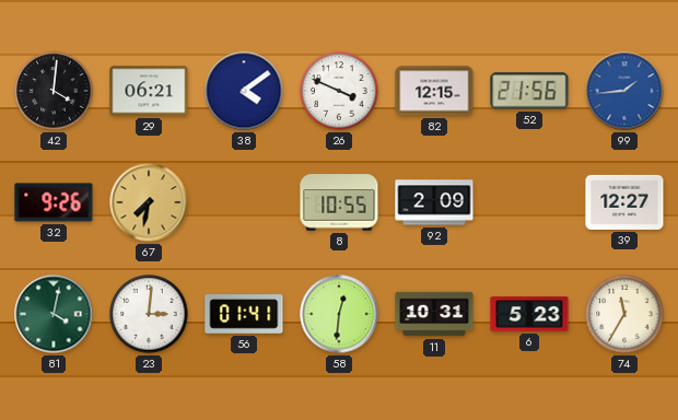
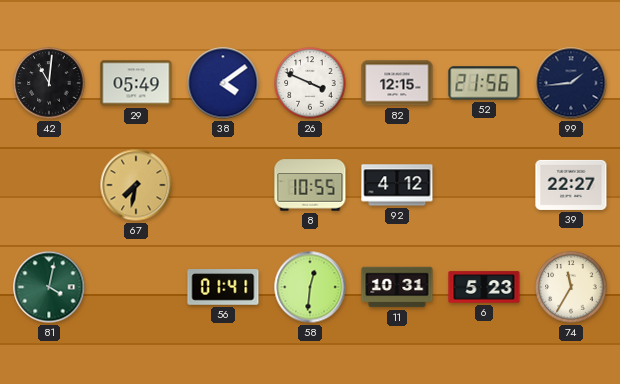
42: 4:01 -> 11:01 (49, 83)
29: 06:21 -> 05:49 (136, 83)
99 dial: blue -> navy (571, 83)
32: 9:26 -> none (54, 202)
92: 2:09 -> 4:12 (397, 185)
39: 12:27 -> 22:27 (571, 185)
23: 3:01 -> none (149, 314)
